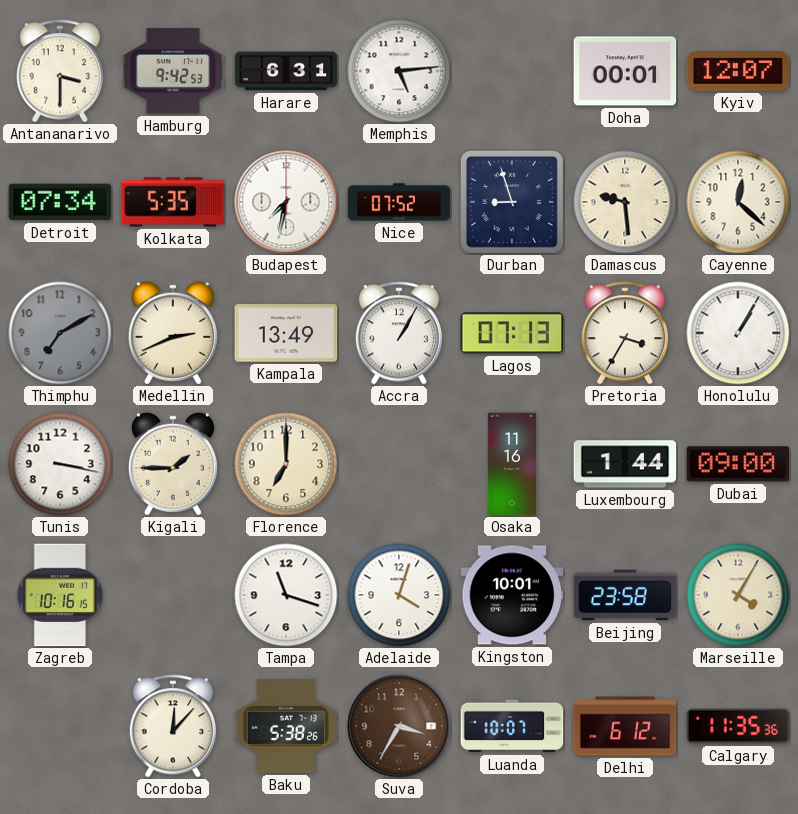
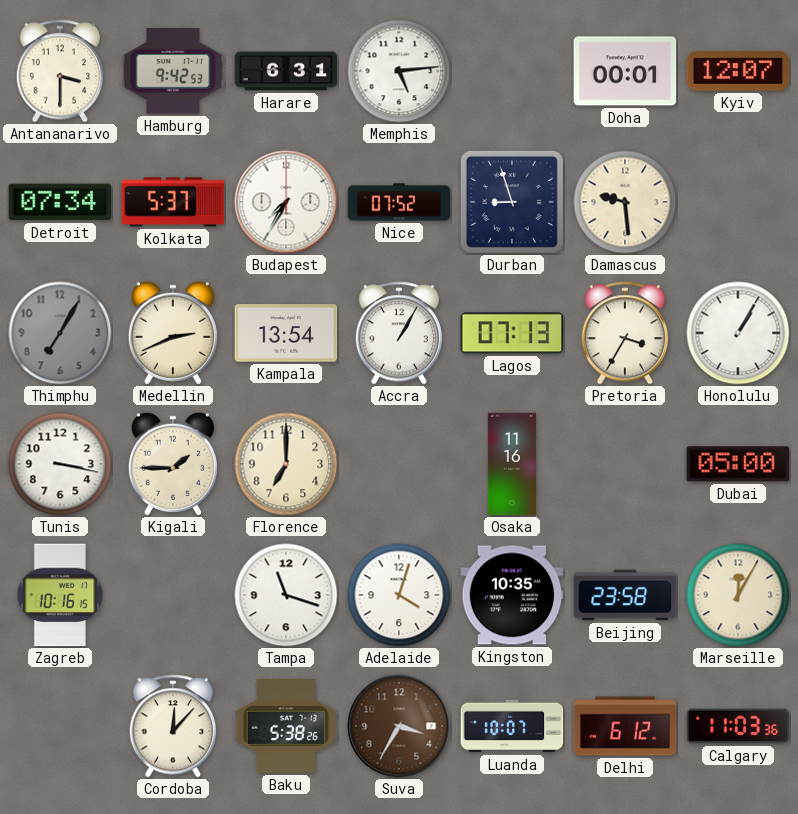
Kolkata: 5:35 -> 5:37 (173, 202)
Budapest: 7:32 -> 7:35 (286, 202)
Cayenne: 12:22 -> none (738, 202)
Thimphu: 7:10 -> 7:05 (60, 333)
Kampala: 13:49 -> 13:54 (286, 333)
Luxembourg: 1:44 -> none (625, 464)
Dubai: 09:00 -> 05:00 (738, 464)
Kingston: 10:01 -> 10:35 (512, 595)
Marseille: 4:05 -> 12:05 (738, 595)
Calgary: 11:35 -> 11:03 (738, 726)
